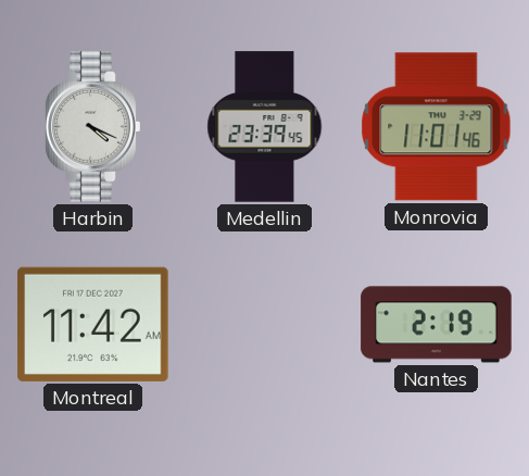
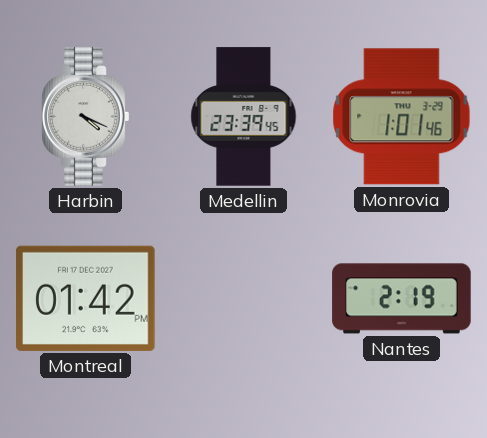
Monrovia: 11:01 -> 1:01 (402, 117)
Montreal: 11:42 -> 01:42 (86, 298)
